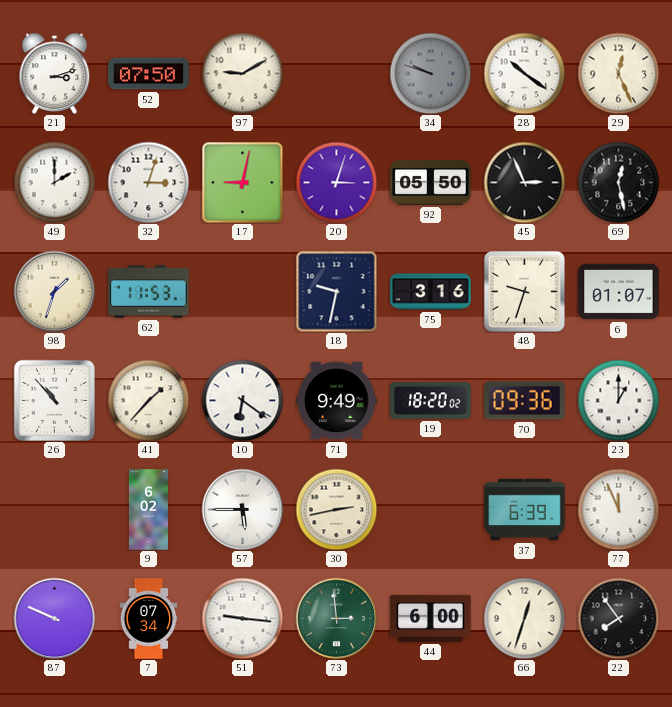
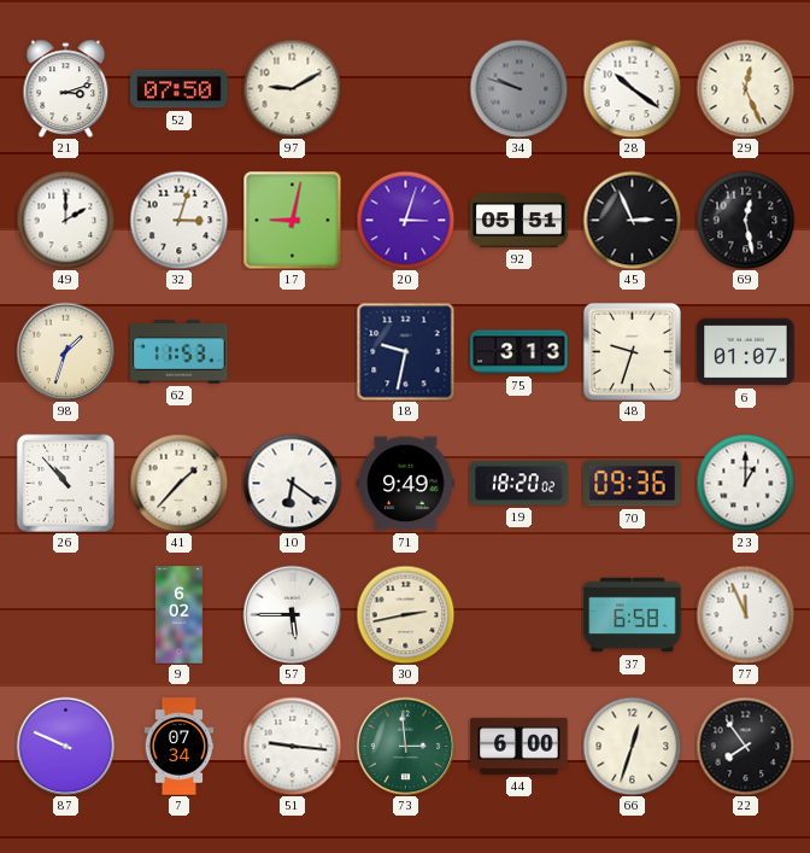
92: 05:50 -> 05:51 (520, 220)
75: 3:16 -> 3:13 (520, 352)
37: 6:39 -> 6:58 (633, 615)
